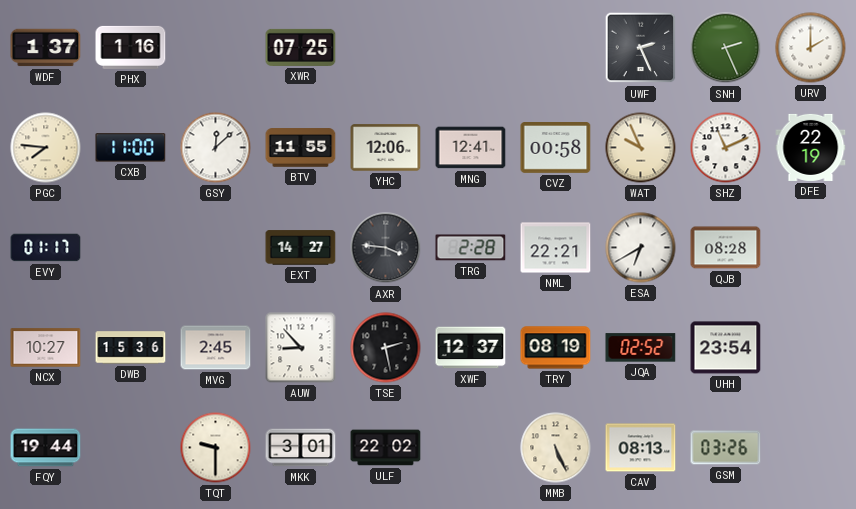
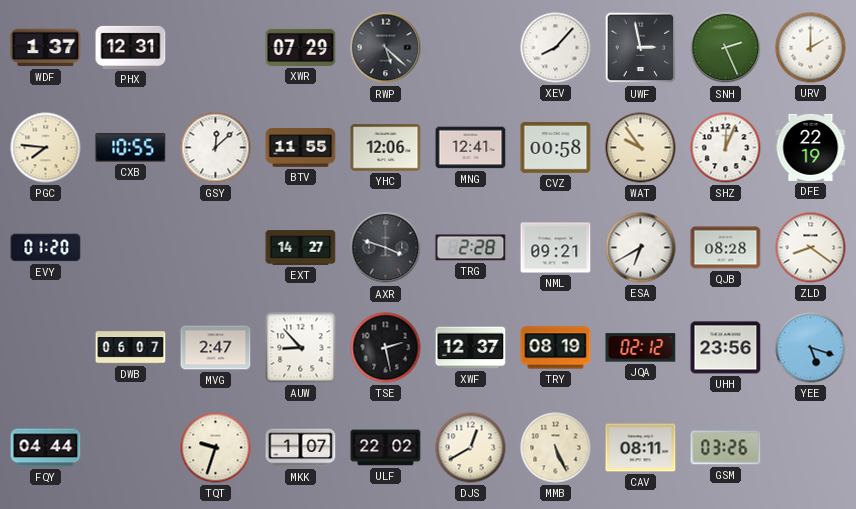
PHX: 1:16 -> 12:31 (131, 47)
XWR: 07:25 -> 07:29 (301, 47)
RWP: none -> 5:22 (386, 48)
XEV: none -> 8:07 (556, 48)
UWF: 2:26 -> 2:58 (641, 48)
CXB: 11:00 -> 10:55 (131, 148)
WAT: 9:56 -> 9:54 (641, 148)
SHZ: 11:11 -> 12:04 (726, 148)
EVY: 01:17 -> 01:20 (46, 248)
AXR: 3:46 -> 3:48 (386, 248)
NML: 22:21 -> 09:21 (556, 248)
ZLD: none -> 8:21 (811, 248)
NCX: 10:27 -> none (46, 348)
DWB: 15:36 -> 06:07 (131, 348)
MVG: 2:45 -> 2:47 (216, 348)
JQA: 02:52 -> 02:12 (641, 348)
UHH: 23:54 -> 23:56 (726, 348)
YEE: none -> 5:18 (811, 348)
FQY: 19:44 -> 04:44 (46, 448)
TQT: 9:30 -> 9:33 (216, 448)
MKK: 3:01 -> 1:07 (301, 448)
DJS: none -> 12:40 (471, 448)
CAV: 08:13 -> 08:11 (641, 448)
